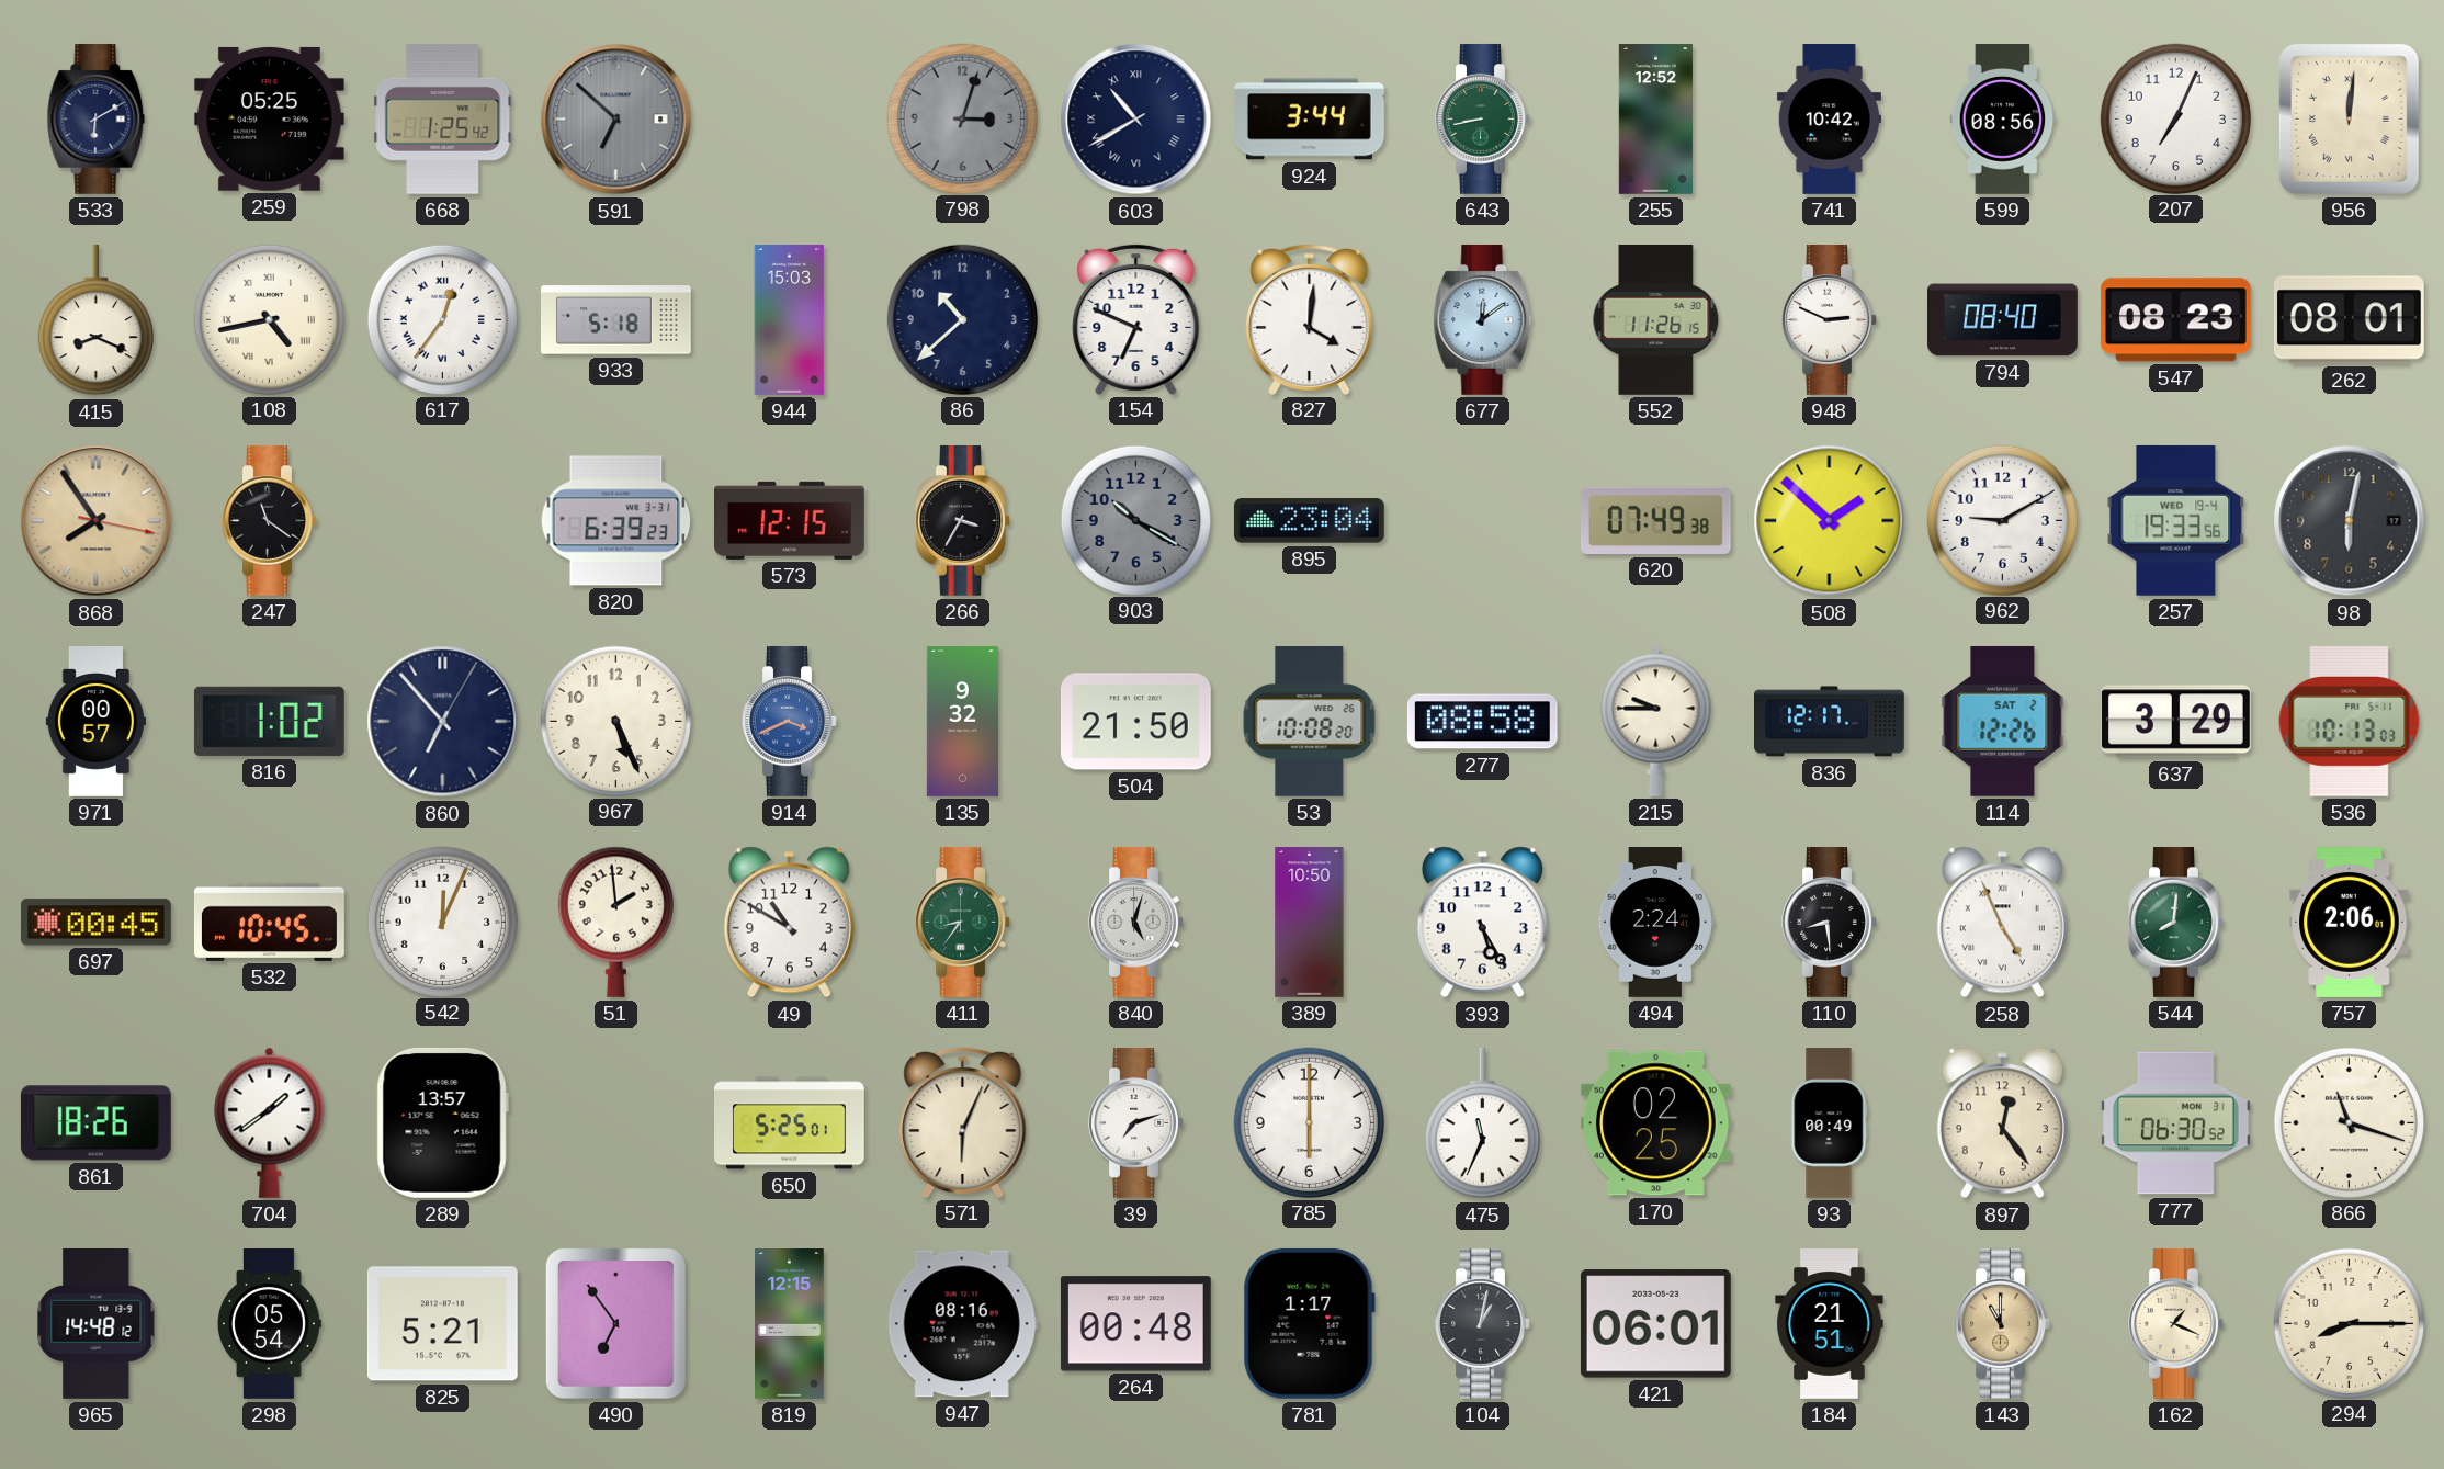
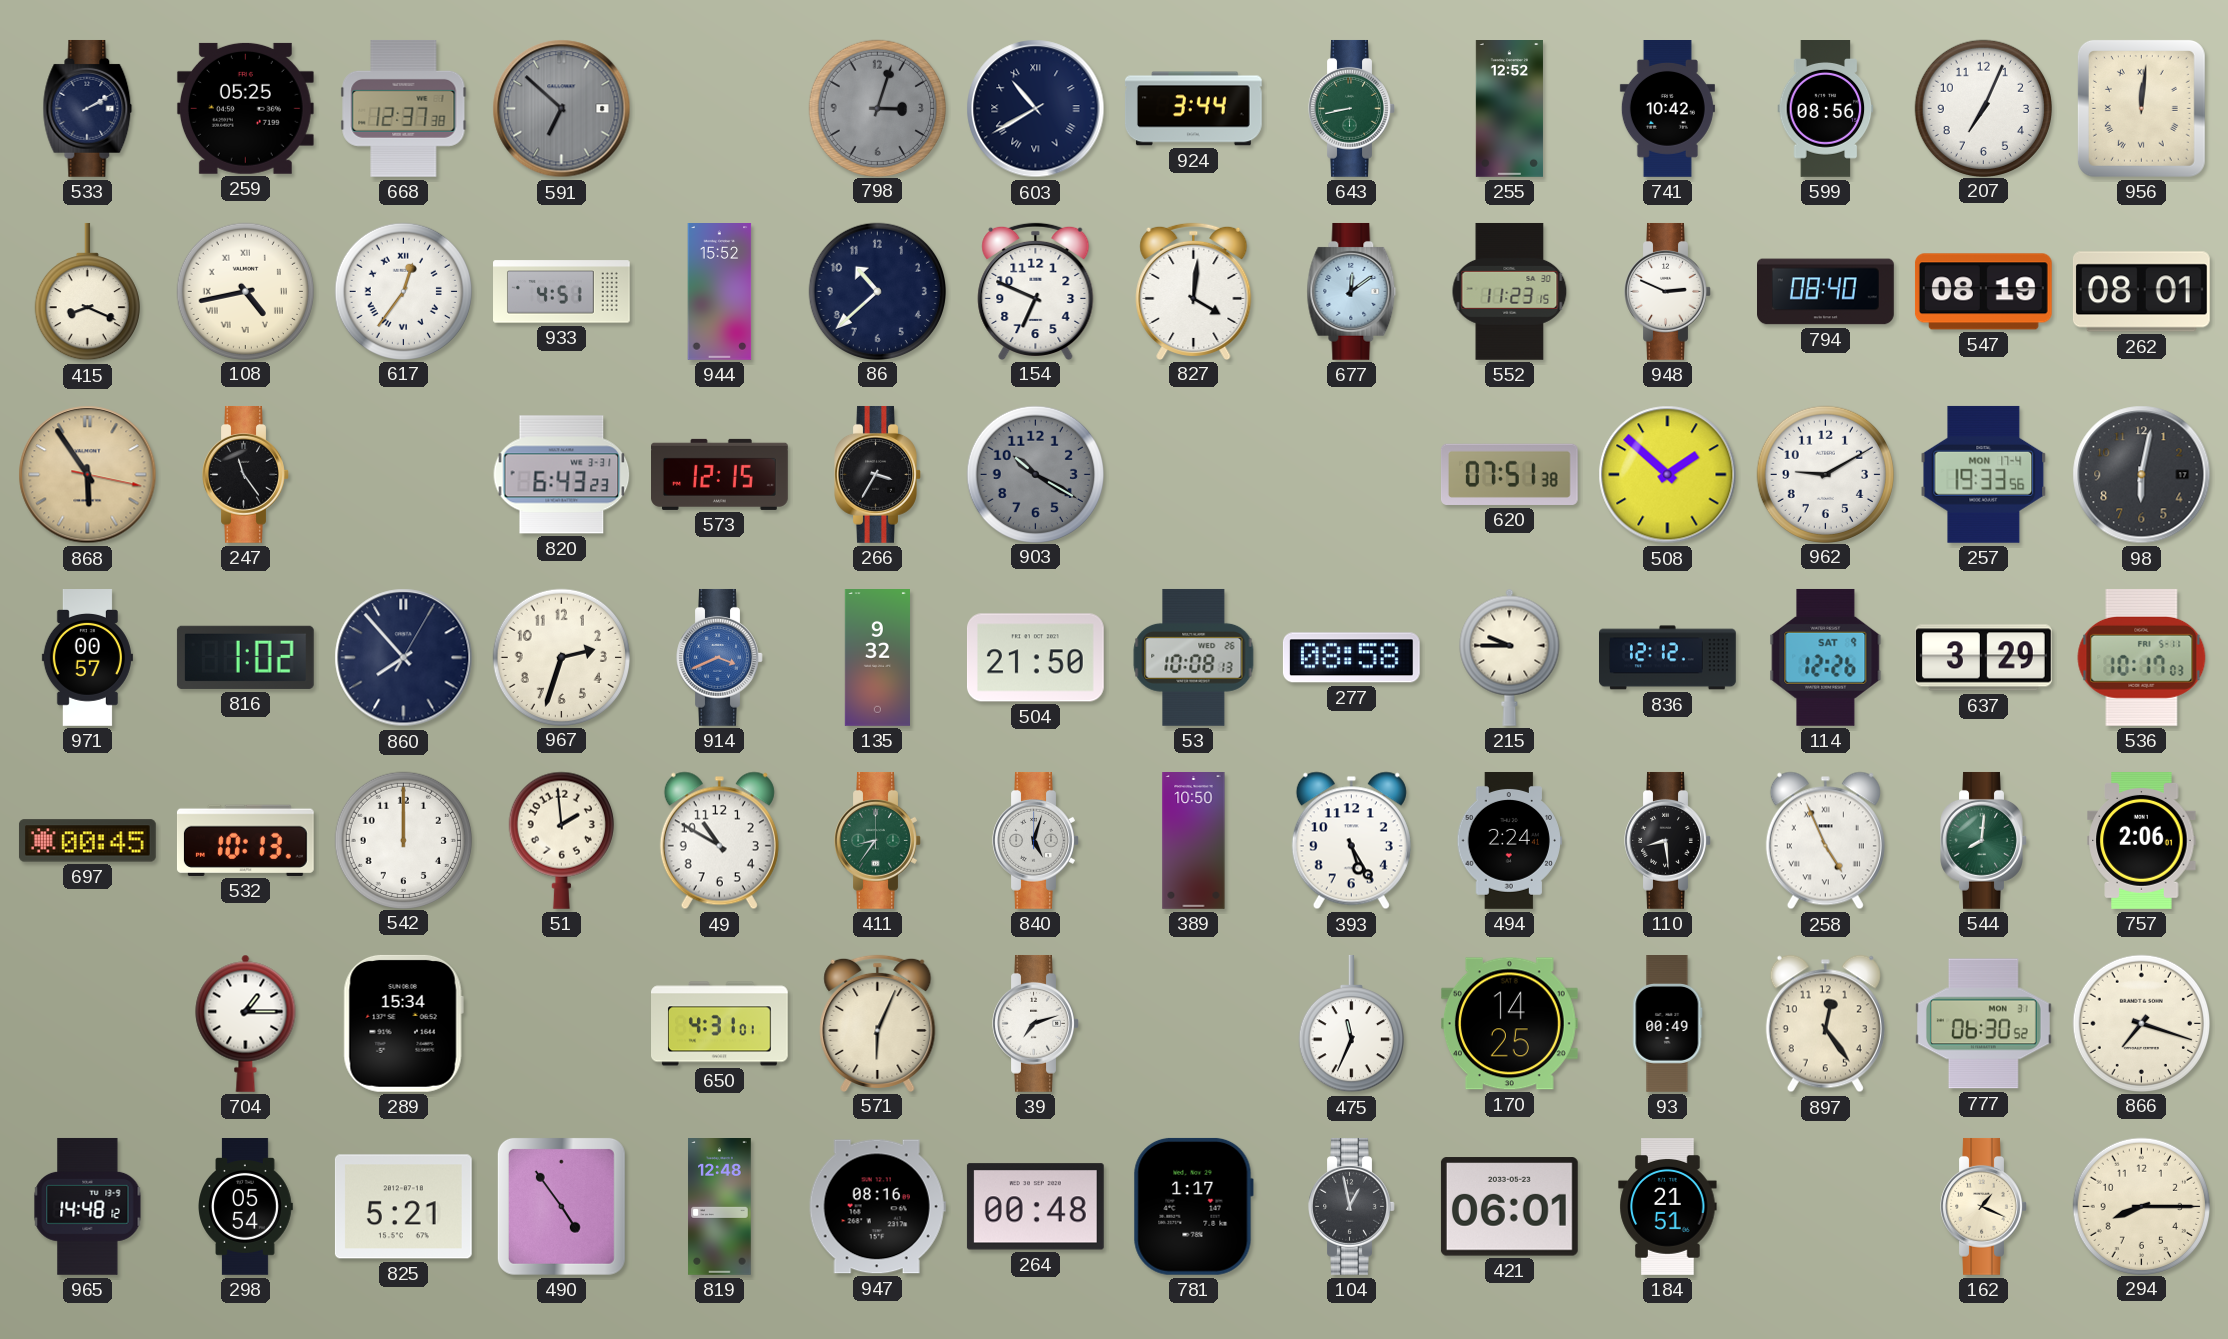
533: 6:10 -> 2:10 (88, 108)
668: 1:25 -> 12:37 (404, 108)
933: 5:18 -> 4:51 (562, 292)
944: 15:03 -> 15:52 (720, 292)
552: 11:26 -> 11:23 (1510, 291)
547: 08:23 -> 08:19 (1983, 292)
868: 7:54 -> 5:54 (88, 475)
247: 11:21 -> 11:24 (246, 474)
820: 6:39 -> 6:43 (562, 475)
895: 23:04 -> none (1309, 521)
620: 07:49 -> 07:51 (1509, 474)
257 date: WED 19-4 -> MON 17-4 (1984, 474)
860: 6:53 -> 7:53 (404, 658)
967: 5:26 -> 2:33 (561, 657)
53: 10:08:20 -> 10:08:13 (1194, 657)
836: 12:17 -> 12:12 (1668, 658)
114 date: SAT 2 -> SAT 9 (1826, 657)
536: 10:13 -> 10:17 (2142, 657)
532: 10:45 -> 10:13 (245, 840)
542: 12:04 -> 12:00 (403, 840)
861: 18:26 -> none (95, 1123)
704: 1:39 -> 1:15 (246, 1023)
289: 13:57 -> 15:34 (403, 1023)
650: 5:25 -> 4:31 (720, 1024)
785: 6:00 -> none (1309, 1122)
170: 02:25 -> 14:25 (1509, 1024)
866: 11:18 -> 7:18 (2141, 1023)
490: 6:54 -> 4:54 (561, 1206)
819: 12:15 -> 12:48 (720, 1207)
104: 1:02 -> 12:58 (1352, 1206)
143: 11:00 -> none (2003, 1323)
